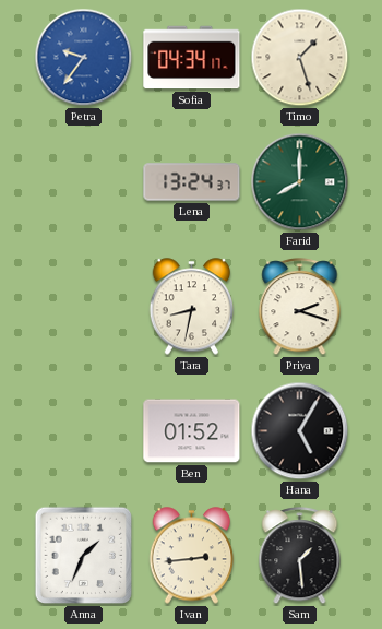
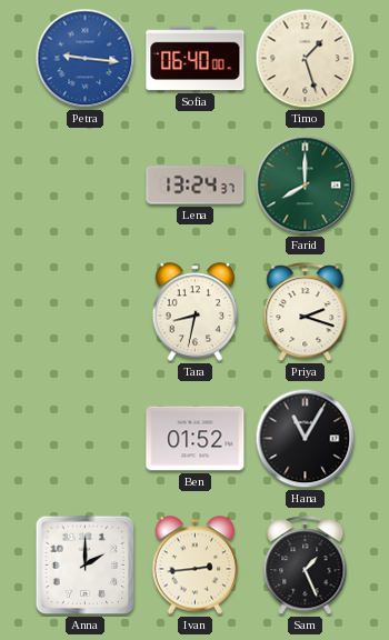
Petra: 9:36 -> 9:16 (86, 59)
Sofia: 04:34 -> 06:40 (196, 59)
Hana: 5:05 -> 11:05 (306, 439)
Anna: 1:34 -> 2:00 (86, 566)
Sam: 1:29 -> 1:26 (306, 566)
